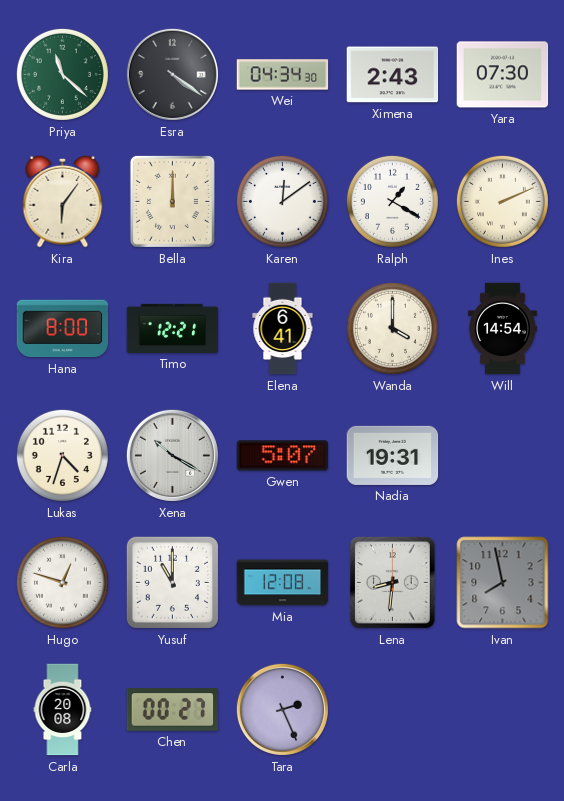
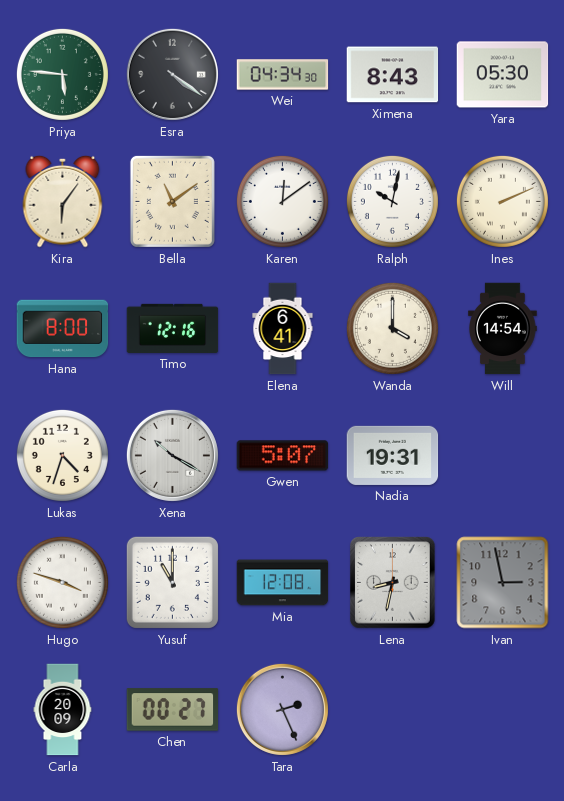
Priya: 11:22 -> 5:46 (62, 74)
Ximena: 2:43 -> 8:43 (393, 75)
Yara: 07:30 -> 05:30 (503, 75)
Bella: 12:00 -> 11:09 (172, 201)
Ralph: 1:20 -> 10:02 (392, 201)
Timo: 12:21 -> 12:16 (173, 328)
Hugo: 12:48 -> 3:48 (62, 582)
Lena: 8:31 -> 8:32 (393, 583)
Ivan: 7:58 -> 2:58 (503, 583)
Carla: 20:08 -> 20:09 (63, 710)
